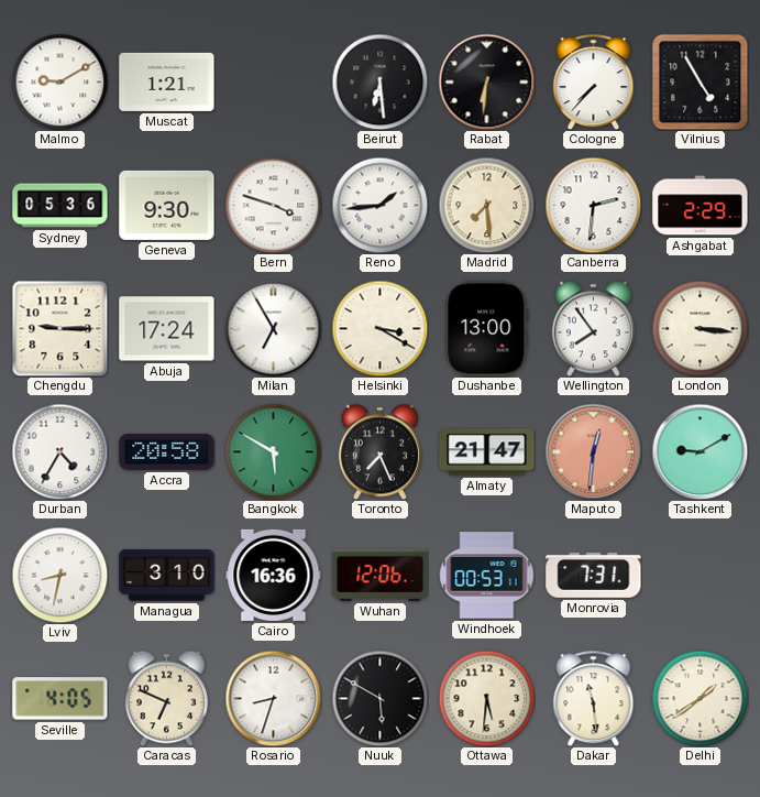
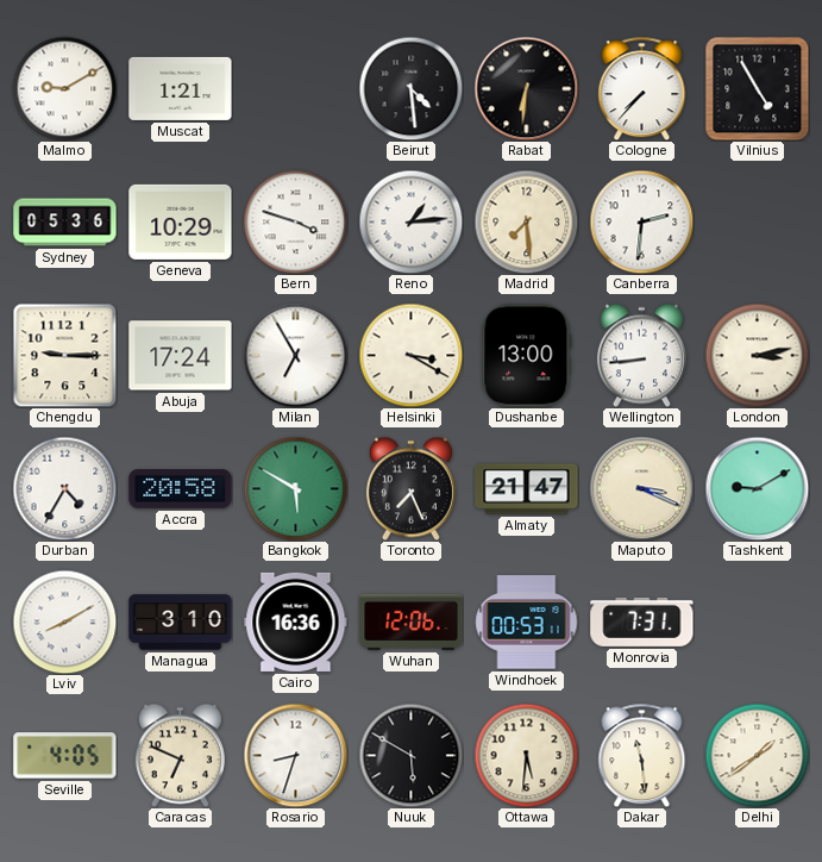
Beirut: 6:29 -> 4:29 (410, 88)
Geneva: 9:30 -> 10:29 (181, 221)
Reno: 1:44 -> 1:14 (410, 221)
Ashgabat: 2:29 -> none (701, 206)
Wellington: 7:54 -> 8:44 (641, 355)
London: 3:16 -> 3:13 (757, 355)
Maputo: 12:31 -> 3:19 (641, 488)
Maputo dial: salmon -> cream (641, 488)
Lviv: 8:32 -> 8:10 (64, 621)
